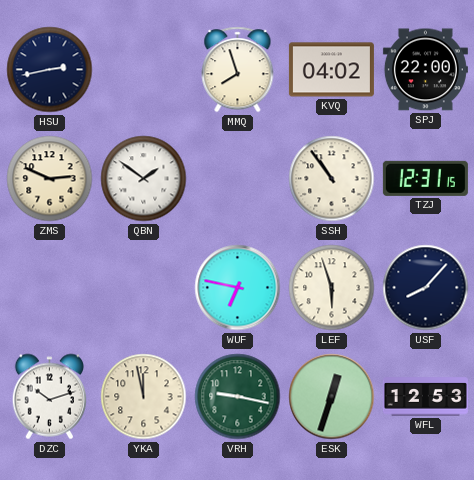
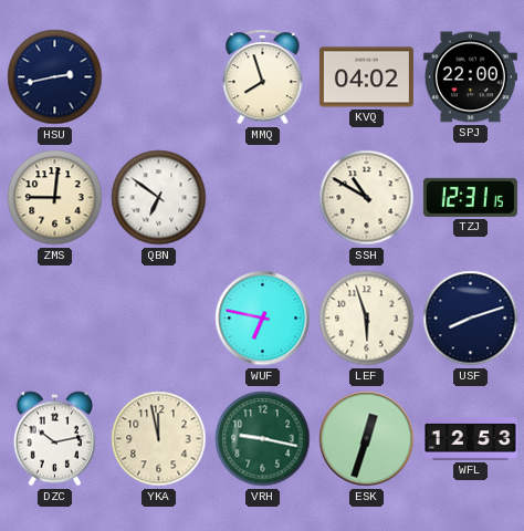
ZMS: 2:49 -> 9:01 (55, 198)
QBN: 1:51 -> 6:51 (159, 198)
SSH: 10:54 -> 10:50 (367, 198)
USF: 8:07 -> 8:12 (471, 319)
DZC: 10:12 -> 10:13 (54, 439)
